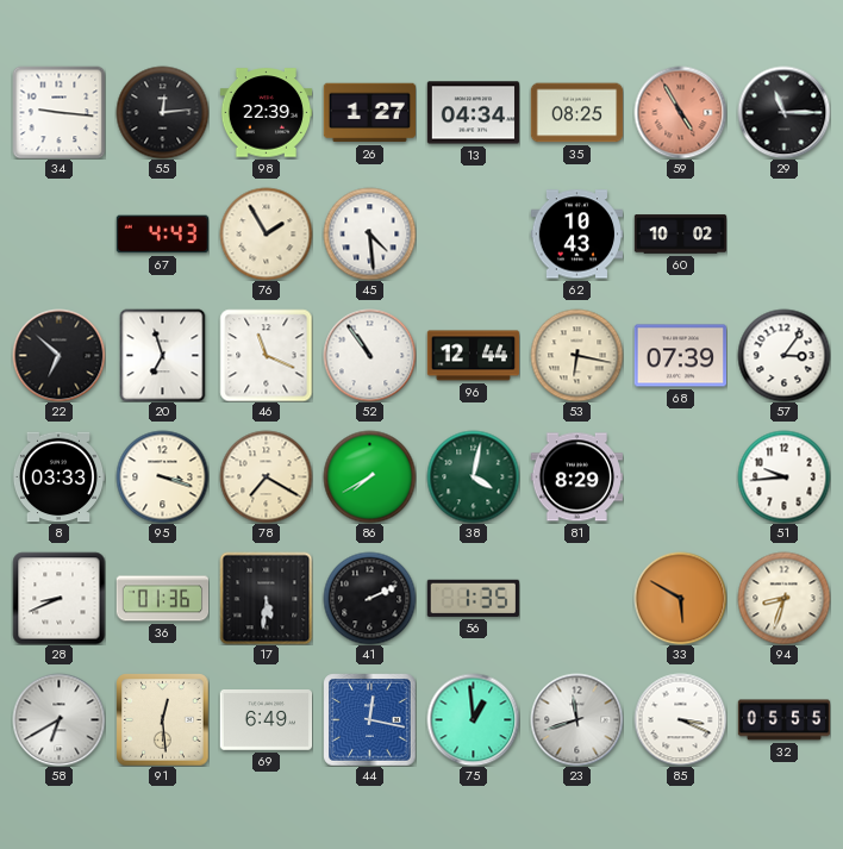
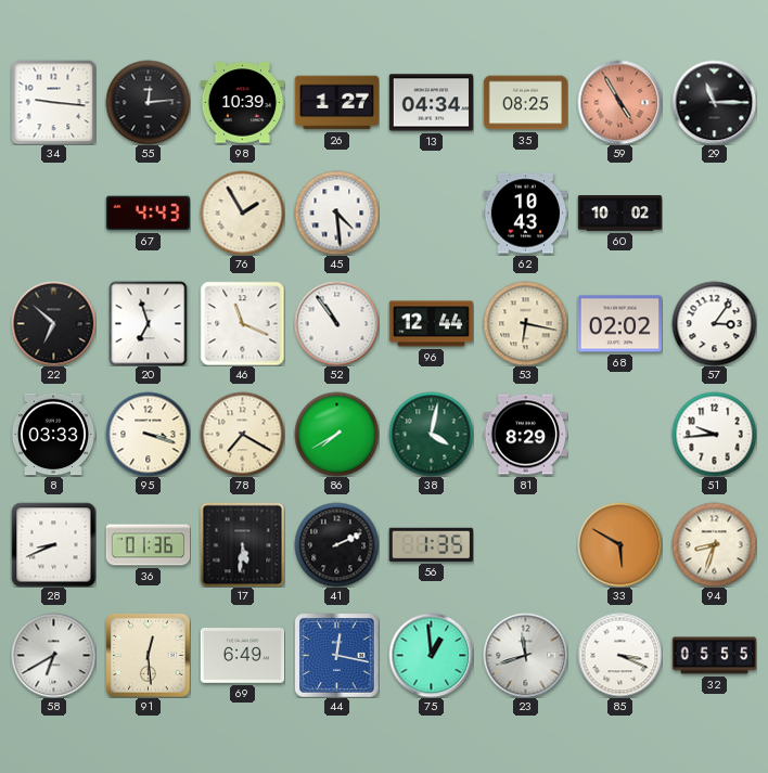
98: 22:39 -> 10:39 (242, 103)
68: 07:39 -> 02:02 (619, 324)
